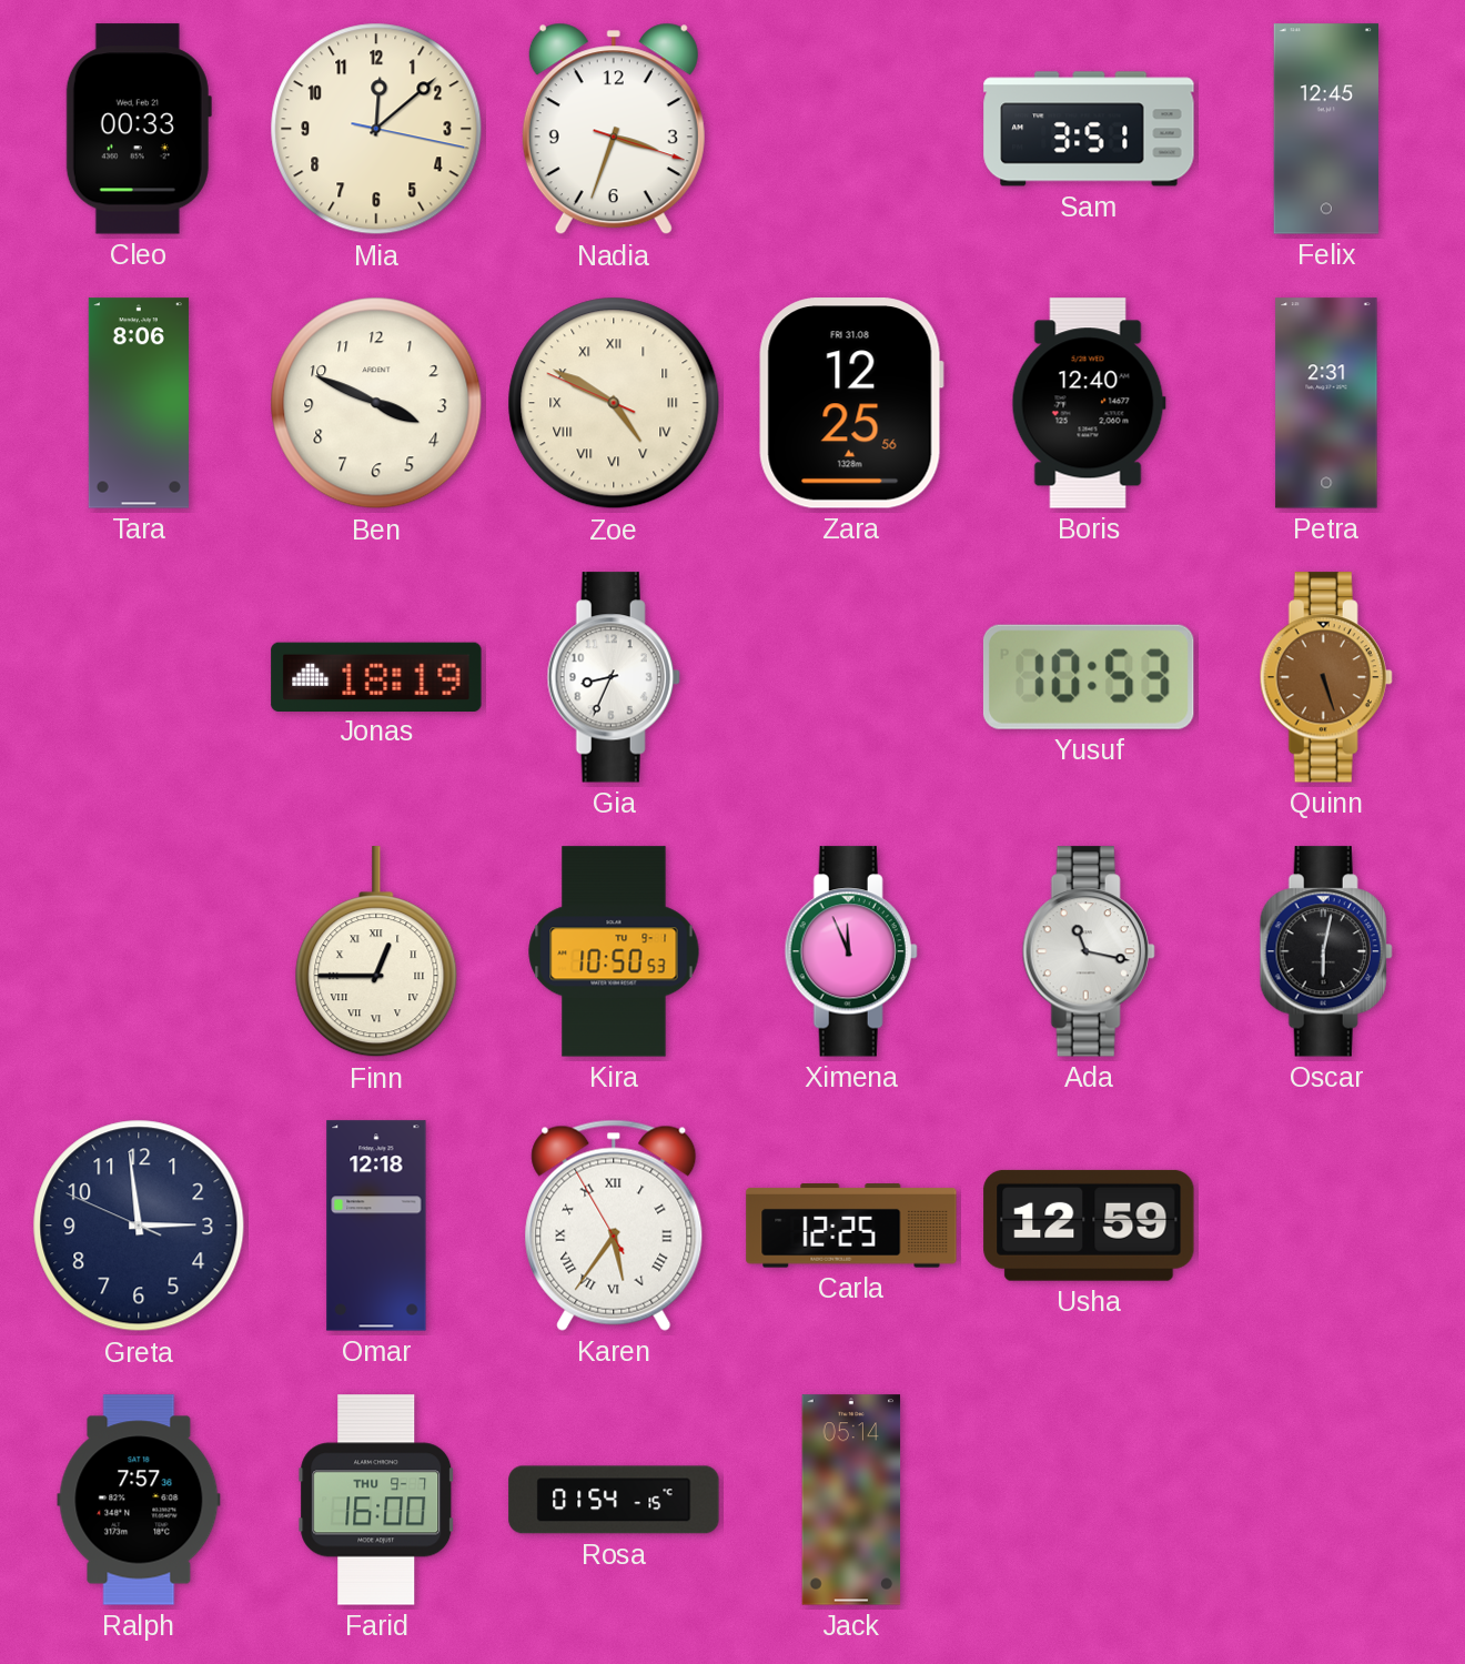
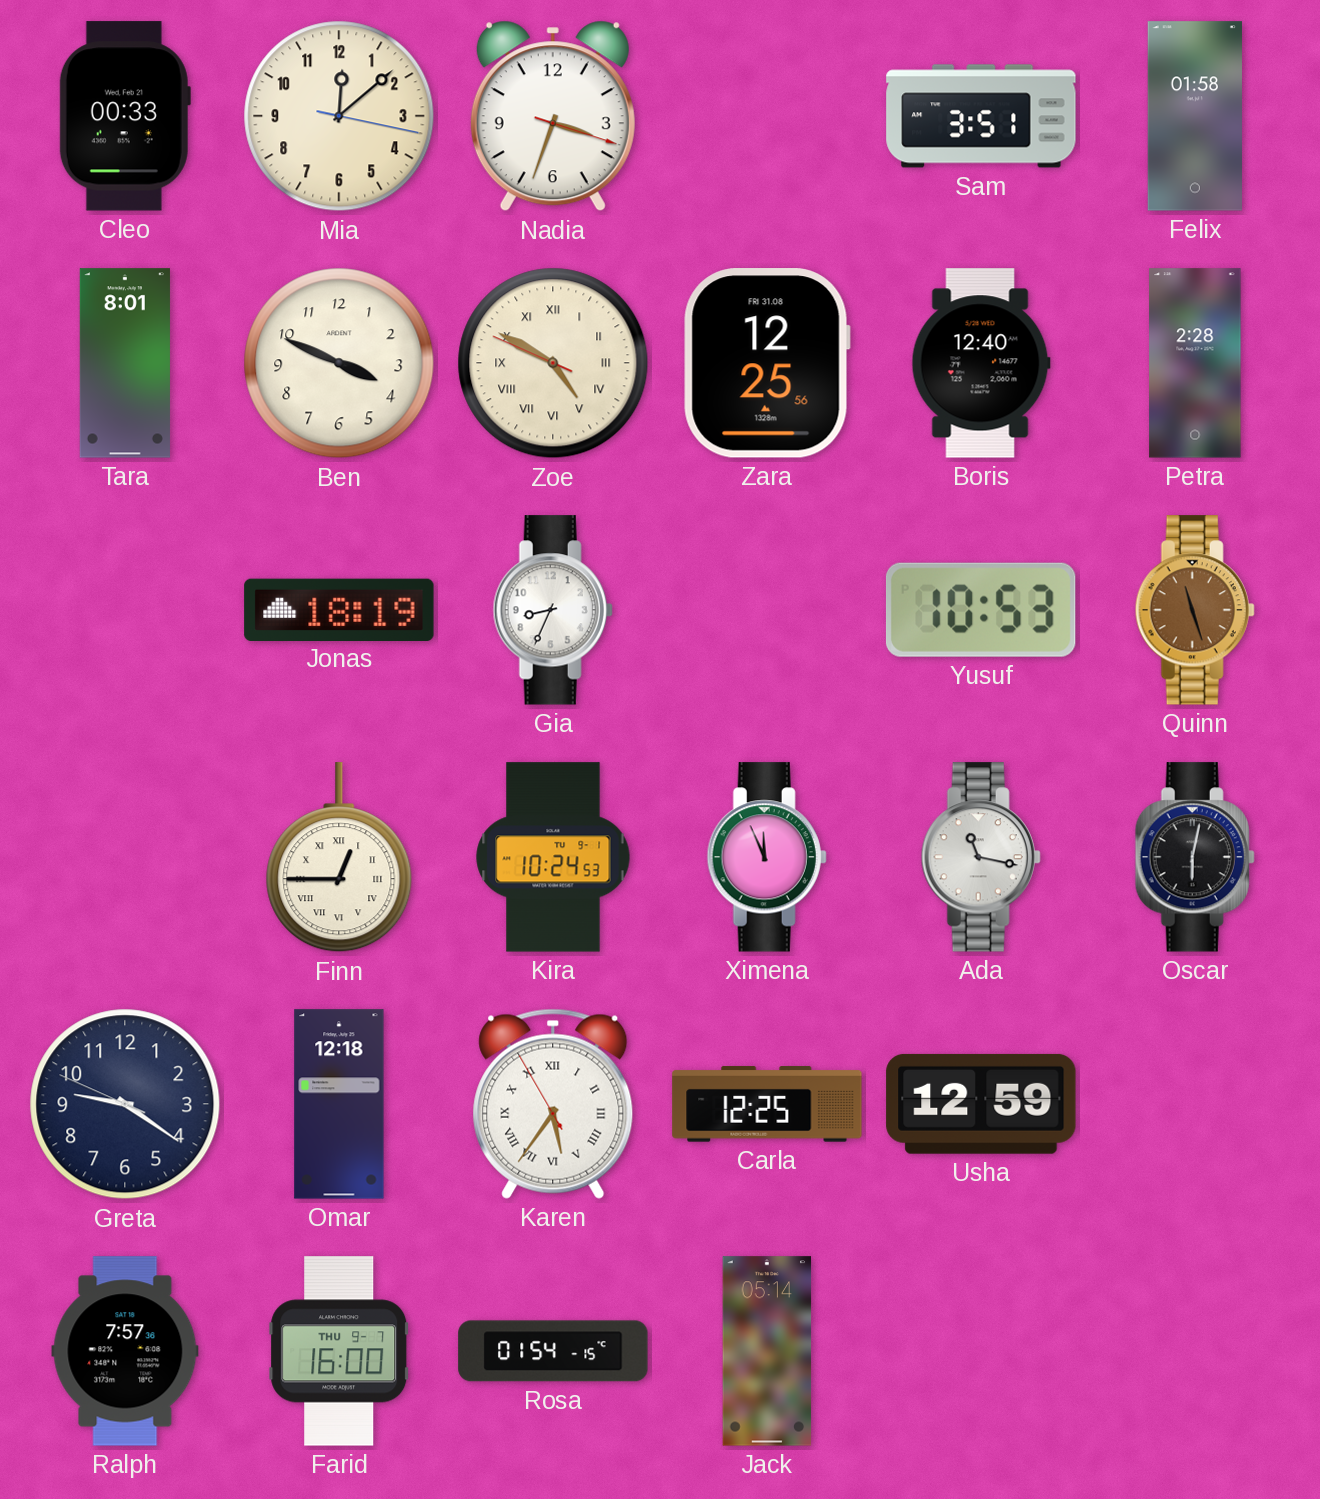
Felix: 12:45 -> 01:58 (1195, 116)
Tara: 8:06 -> 8:01 (125, 363)
Petra: 2:31 -> 2:28 (1195, 363)
Quinn: 5:27 -> 11:27 (1195, 610)
Kira: 10:50 -> 10:24 (553, 857)
Greta: 2:58 -> 9:20 (125, 1104)
